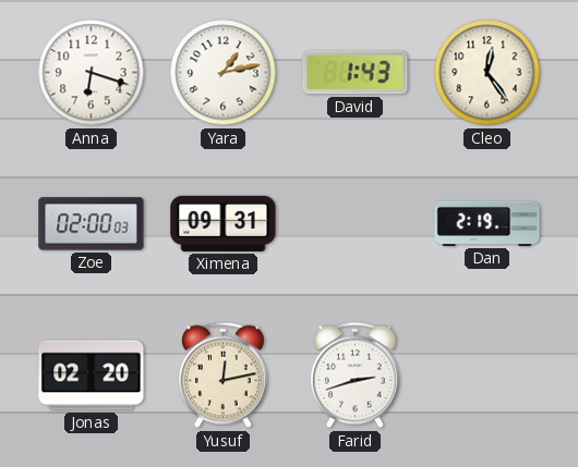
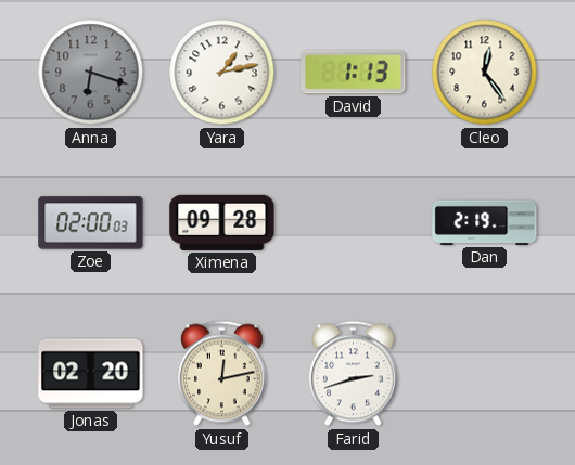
Anna dial: white -> grey (91, 73)
David: 1:43 -> 1:13 (354, 73)
Ximena: 09:31 -> 09:28 (222, 222)
